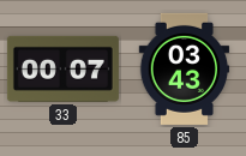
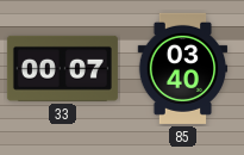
85: 03:43 -> 03:40 (183, 68)
